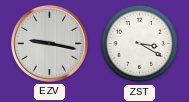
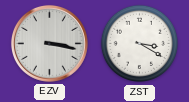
EZV: 9:17 -> 3:17 (49, 43)
